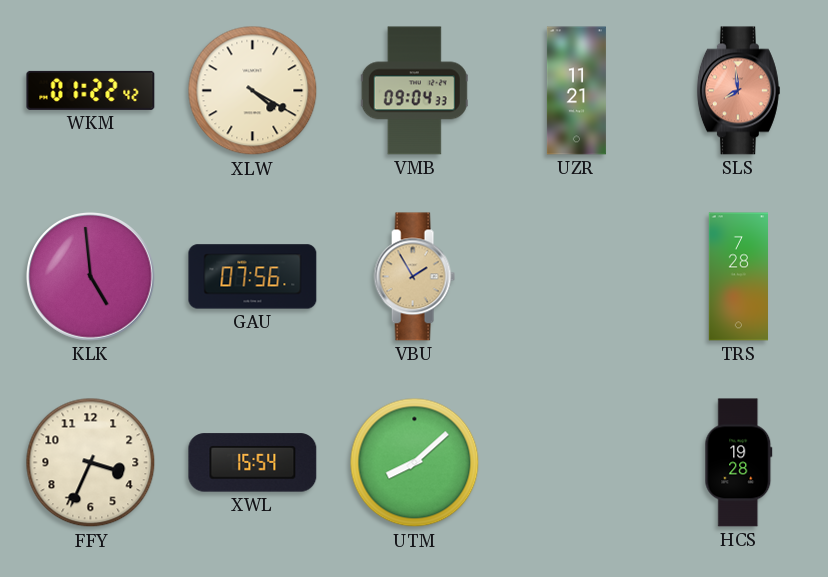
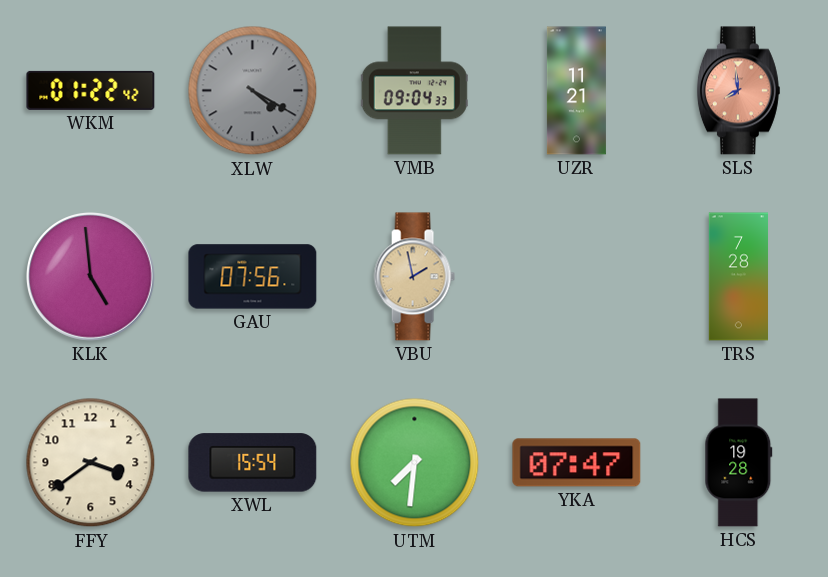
XLW dial: cream -> grey (253, 91)
VBU: 1:55 -> 1:58 (414, 277)
FFY: 3:34 -> 3:39 (91, 463)
UTM: 8:08 -> 7:31 (415, 463)
YKA: none -> 07:47 (577, 463)
